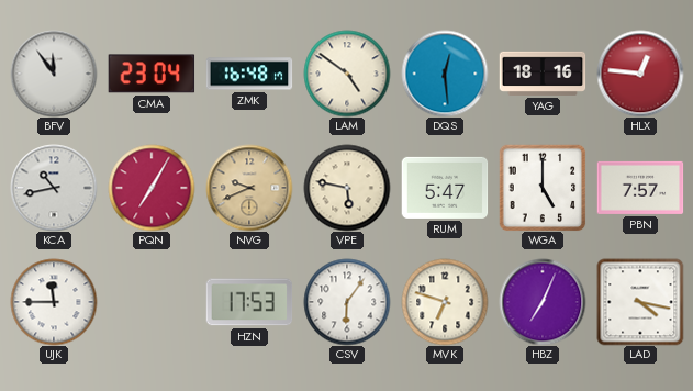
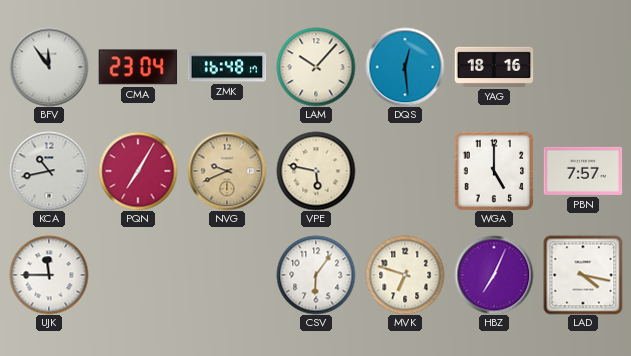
LAM: 4:51 -> 10:07 (316, 67)
HLX: 12:46 -> none (640, 74)
RUM: 5:47 -> none (445, 188)
HZN: 17:53 -> none (249, 302)
